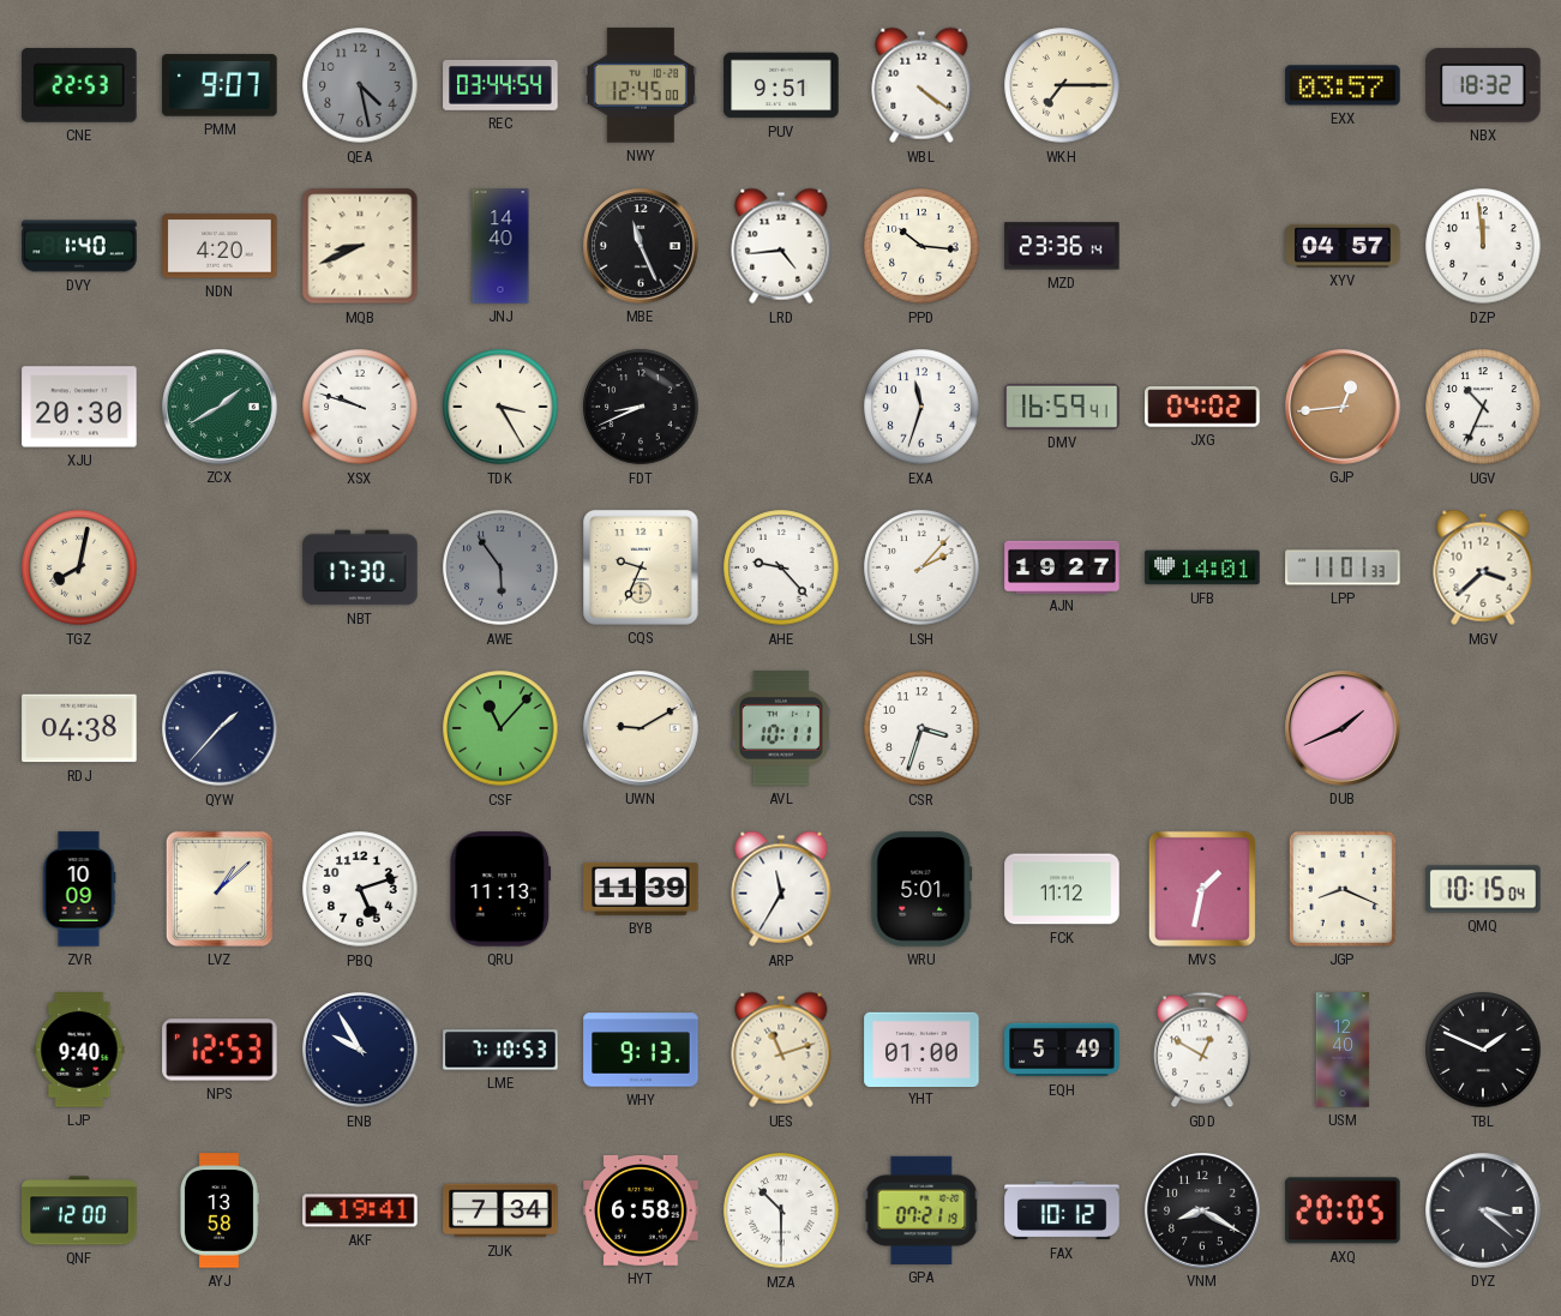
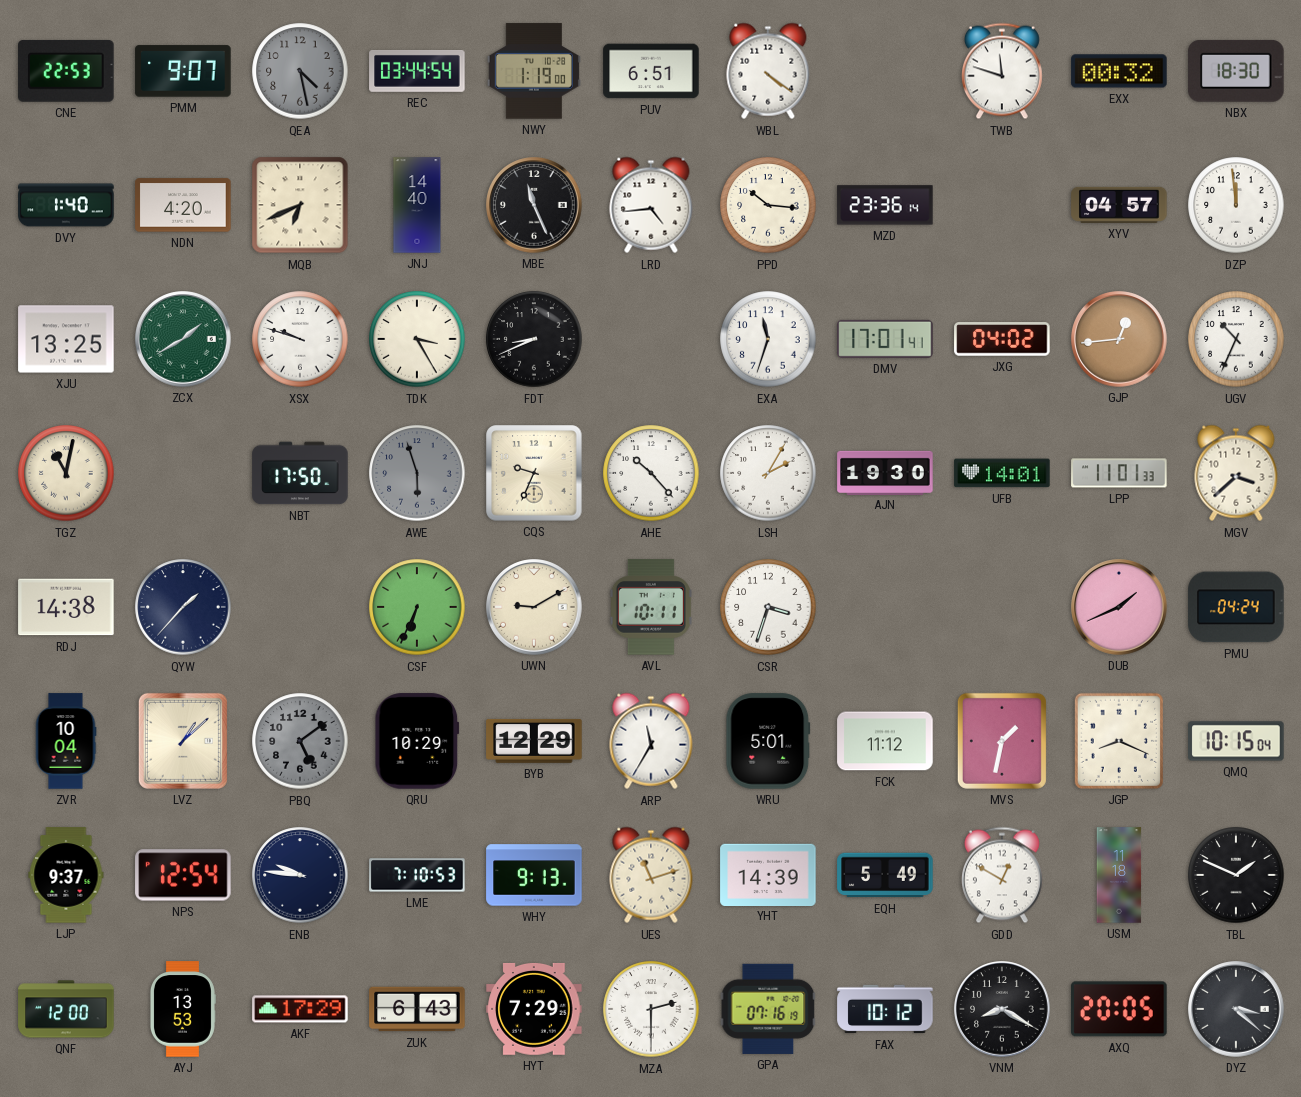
NWY: 12:45 -> 1:19 (534, 71)
PUV: 9:51 -> 6:51 (651, 71)
WKH: 7:15 -> none (1062, 85)
TWB: none -> 11:48 (1002, 71)
EXX: 03:57 -> 00:32 (1119, 71)
NBX: 18:32 -> 18:30 (1236, 71)
MQB: 8:41 -> 6:41 (300, 205)
XJU: 20:30 -> 13:25 (66, 339)
DMV: 16:59 -> 17:01 (885, 339)
TGZ: 8:02 -> 11:02 (66, 473)
NBT: 17:30 -> 17:50 (300, 473)
AWE: 5:54 -> 5:57 (417, 473)
AHE: 9:23 -> 10:23 (651, 473)
LSH: 2:07 -> 2:05 (768, 473)
AJN: 19:27 -> 19:30 (885, 472)
RDJ: 04:38 -> 14:38 (66, 607)
CSF: 11:07 -> 6:34 (417, 607)
PMU: none -> 04:24 (1236, 607)
ZVR: 10:09 -> 10:04 (66, 741)
PBQ: 5:12 -> 5:09 (300, 741)
PBQ dial: white -> grey (300, 741)
QRU: 11:13 -> 10:29 (417, 741)
BYB: 11:39 -> 12:29 (534, 741)
LJP: 9:40 -> 9:37 (66, 875)
NPS: 12:53 -> 12:54 (183, 875)
ENB: 9:55 -> 9:46 (300, 875)
YHT: 01:00 -> 14:39 (768, 874)
USM: 12:40 -> 11:18 (1119, 875)
AYJ: 13:58 -> 13:53 (182, 1009)
AKF: 19:41 -> 17:29 (300, 1009)
ZUK: 7:34 -> 6:43 (417, 1009)
HYT: 6:58 -> 7:29 (534, 1009)
MZA: 10:30 -> 2:30 (651, 1009)
GPA: 07:21 -> 07:16 (768, 1009)
